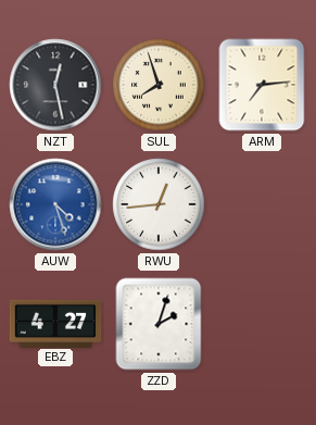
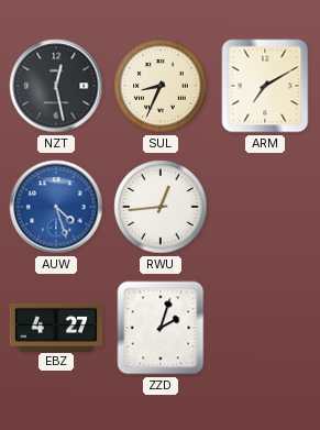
SUL: 7:57 -> 8:34 (161, 86)
ARM: 7:14 -> 7:10 (265, 86)
